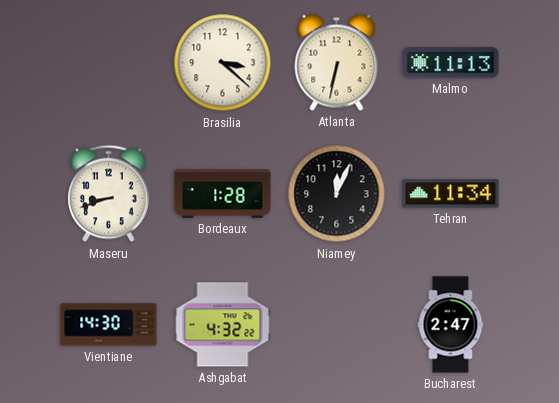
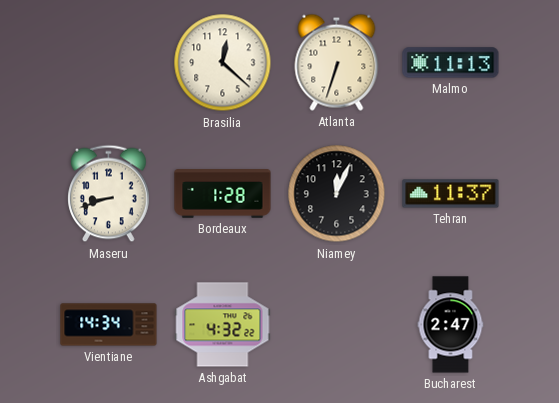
Brasilia: 3:22 -> 12:22 (223, 63)
Atlanta: 6:32 -> 6:33 (337, 62)
Tehran: 11:34 -> 11:37 (451, 194)
Vientiane: 14:30 -> 14:34 (109, 325)
